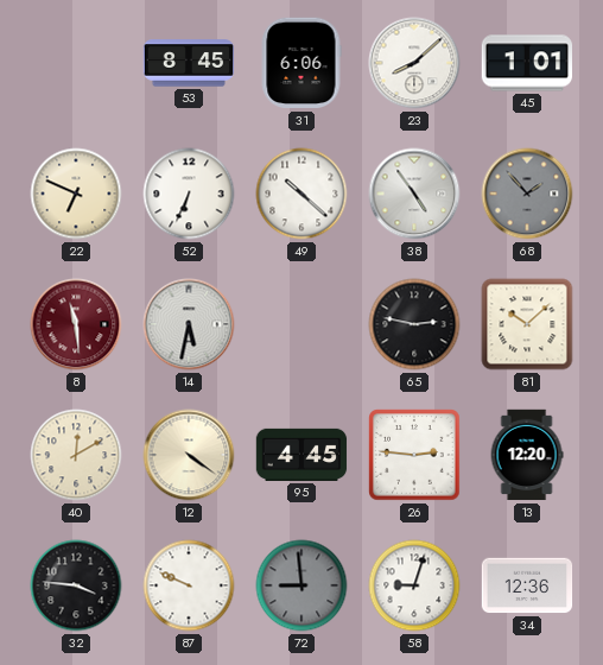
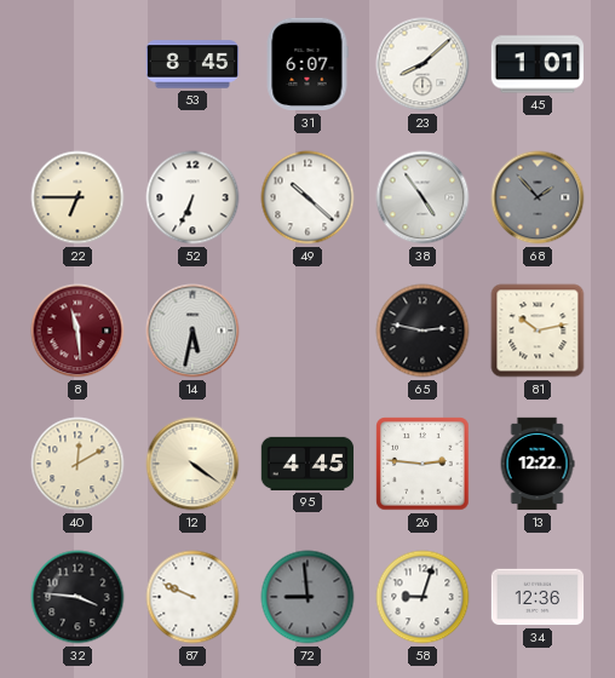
31: 6:06 -> 6:07 (307, 64)
22: 6:49 -> 6:45 (77, 197)
81: 10:08 -> 10:13 (538, 331)
13: 12:20 -> 12:22 (538, 464)
